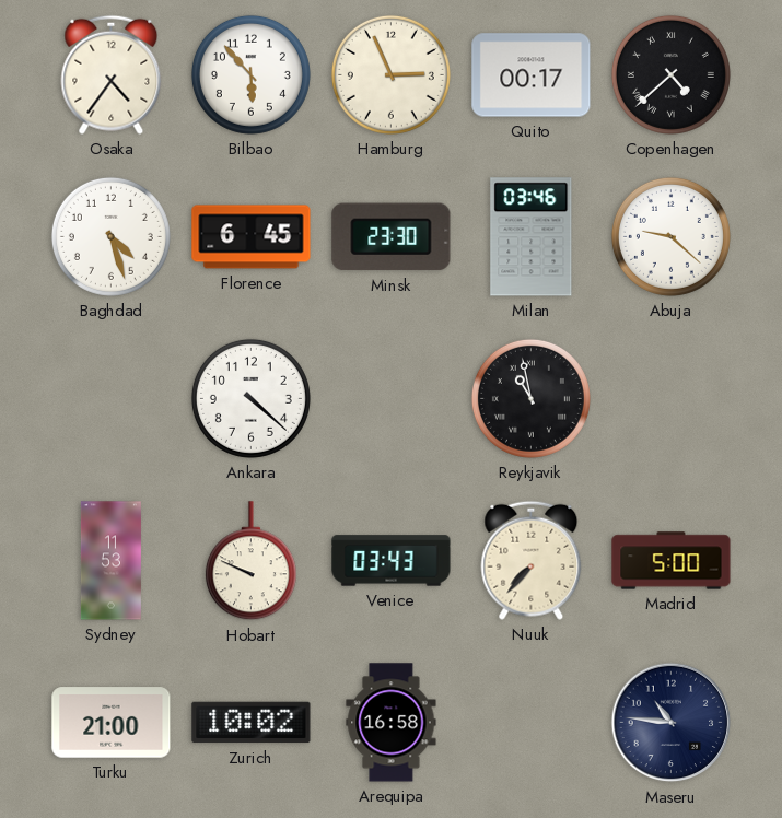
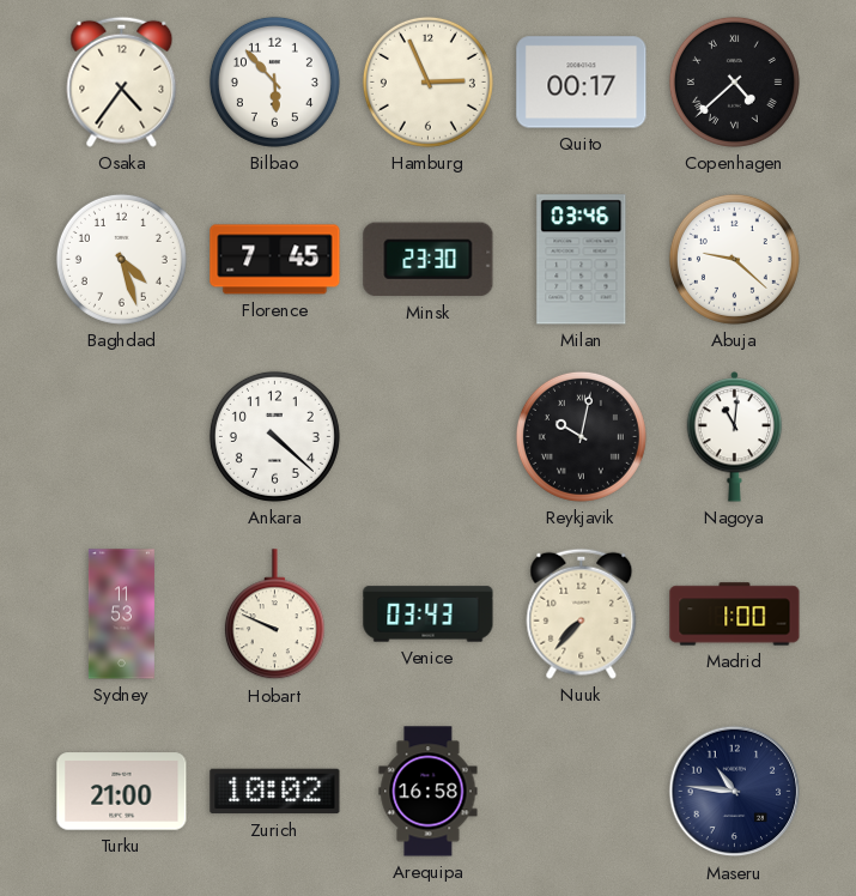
Florence: 6:45 -> 7:45 (275, 260)
Reykjavik: 10:58 -> 10:02 (581, 436)
Nagoya: none -> 11:01 (735, 437)
Madrid: 5:00 -> 1:00 (735, 615)
